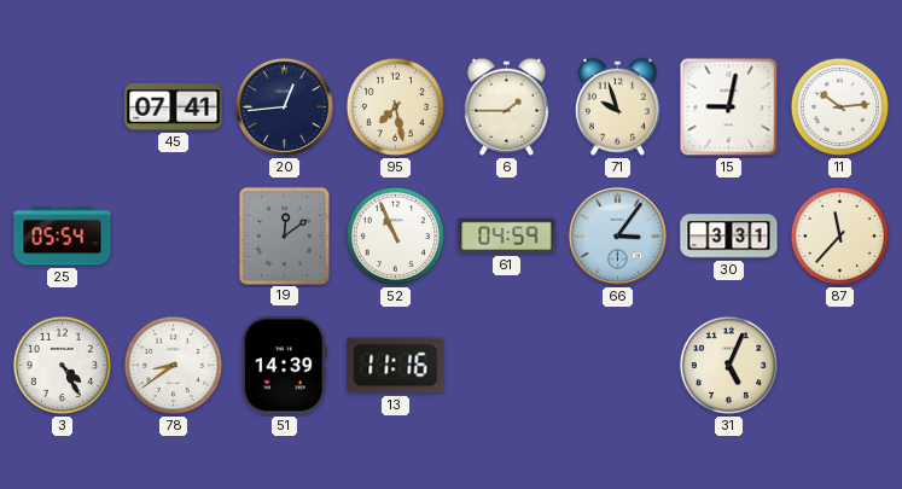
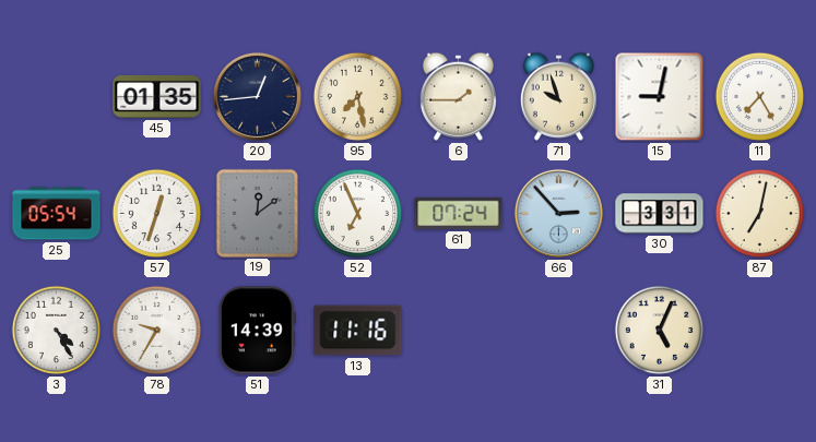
45: 07:41 -> 01:35 (157, 96)
11: 10:14 -> 7:25 (760, 97)
57: none -> 12:33 (157, 214)
52: 10:56 -> 6:56 (358, 214)
61: 04:59 -> 07:24 (459, 213)
66: 3:06 -> 2:53 (558, 213)
87: 11:37 -> 7:02 (760, 214)
78: 8:39 -> 9:35 (157, 331)
